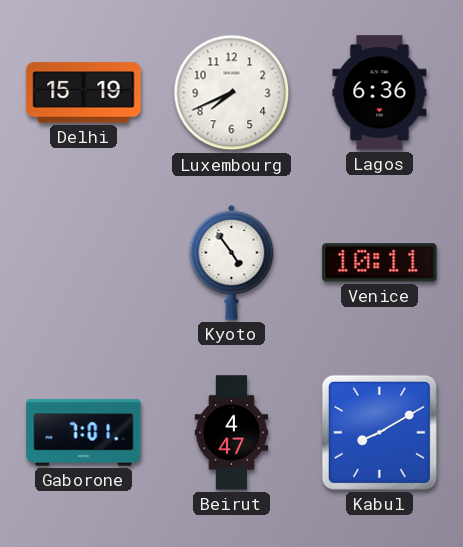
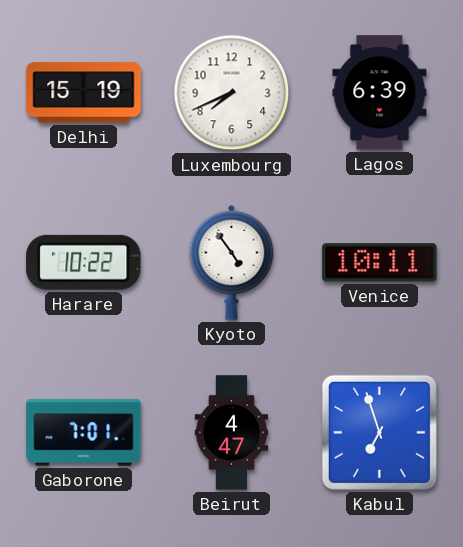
Lagos: 6:36 -> 6:39 (380, 93)
Harare: none -> 10:22 (84, 262)
Kabul: 8:10 -> 6:57 (379, 432)
